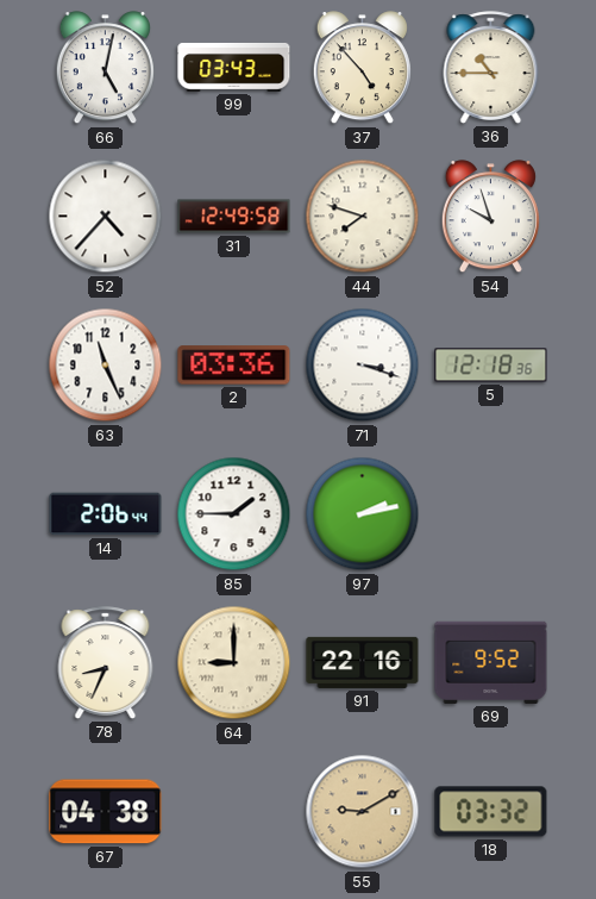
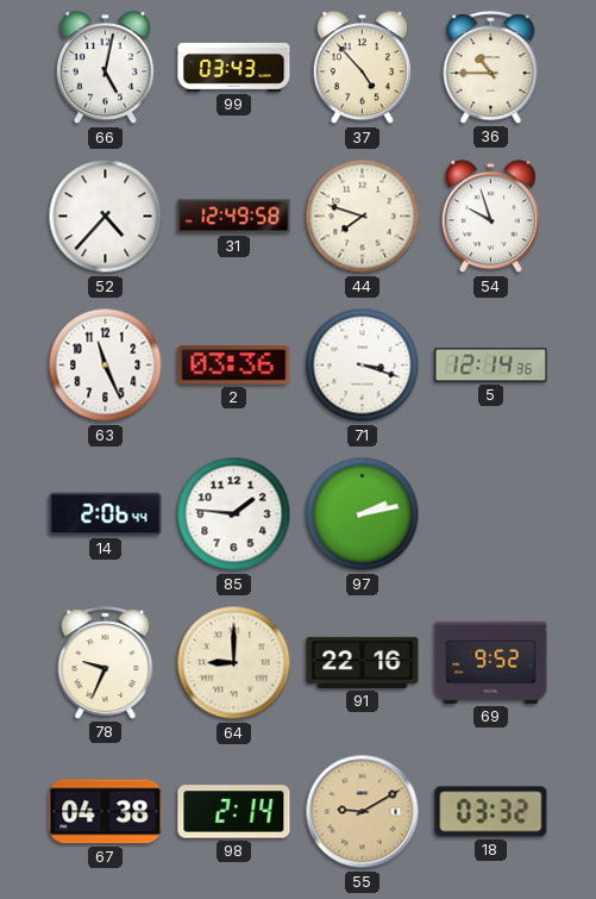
5: 12:18 -> 12:14 (491, 366)
85: 1:45 -> 1:46 (234, 514)
78: 8:34 -> 9:34 (106, 663)
98: none -> 2:14 (234, 812)
